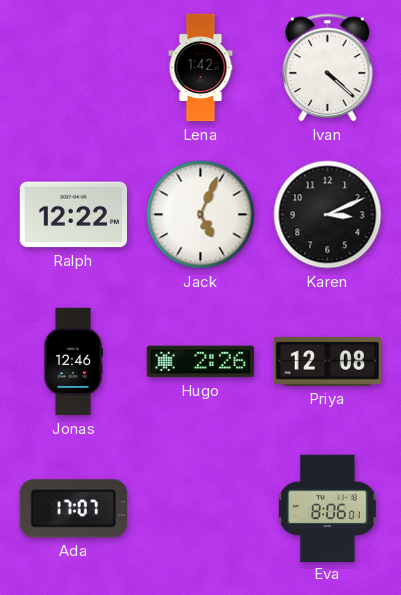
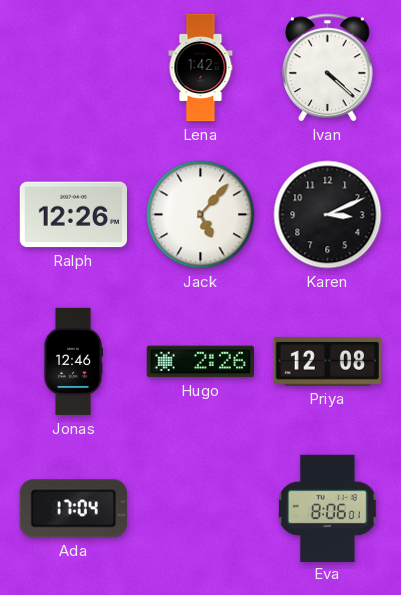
Ralph: 12:22 -> 12:26 (73, 215)
Jack: 5:04 -> 5:07 (201, 215)
Ada: 17:07 -> 17:04 (73, 509)
